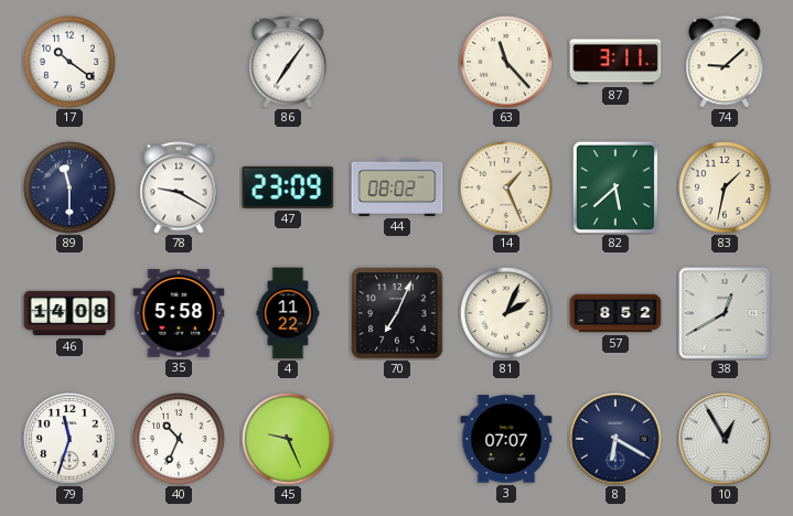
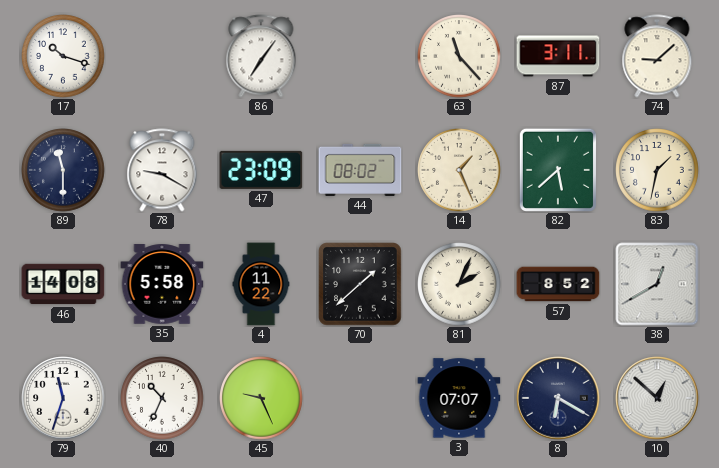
17: 10:21 -> 10:18 (63, 56)
70: 7:04 -> 1:38 (360, 284)
10: 12:55 -> 12:52 (657, 398)
